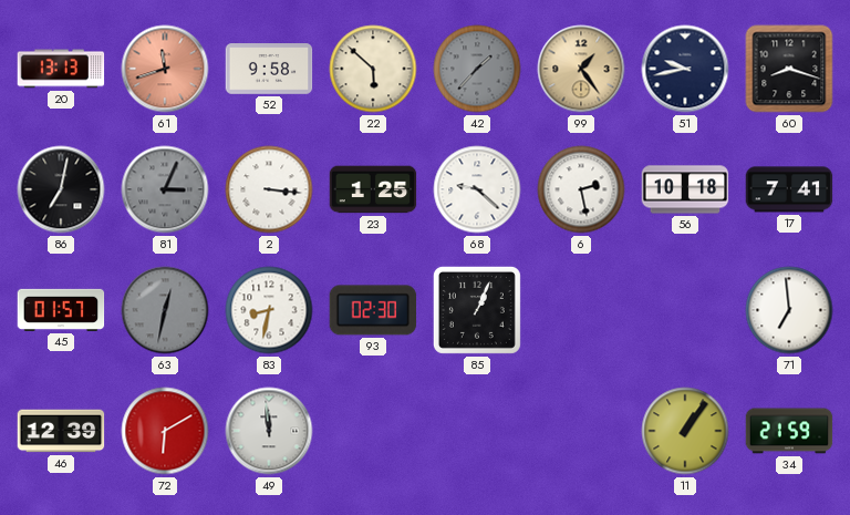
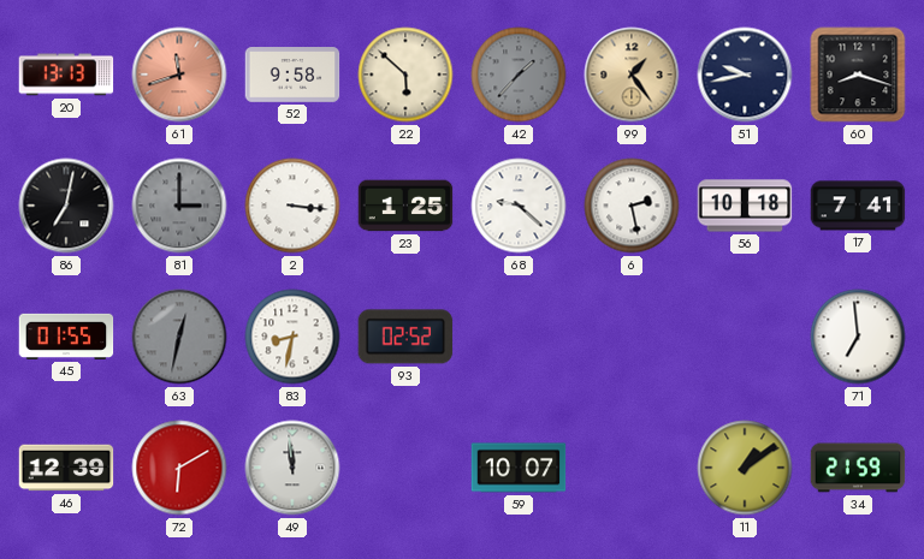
81: 3:04 -> 3:00 (179, 206)
45: 01:57 -> 01:55 (66, 337)
93: 02:30 -> 02:52 (405, 337)
85: 1:04 -> none (477, 310)
59: none -> 10:07 (519, 468)
11: 1:06 -> 1:09 (745, 468)
